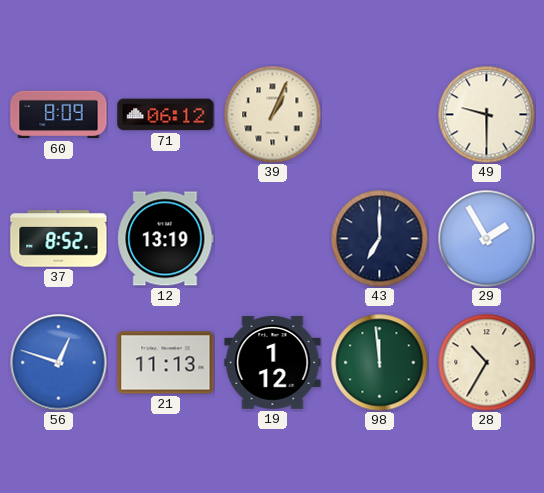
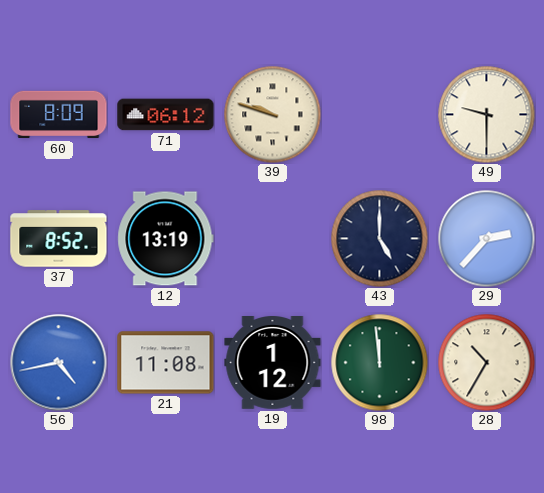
39: 1:04 -> 9:48 (272, 114)
43: 7:00 -> 5:00 (379, 238)
29: 1:55 -> 2:37 (486, 238)
56: 12:48 -> 4:43 (59, 363)
21: 11:13 -> 11:08 (166, 363)
